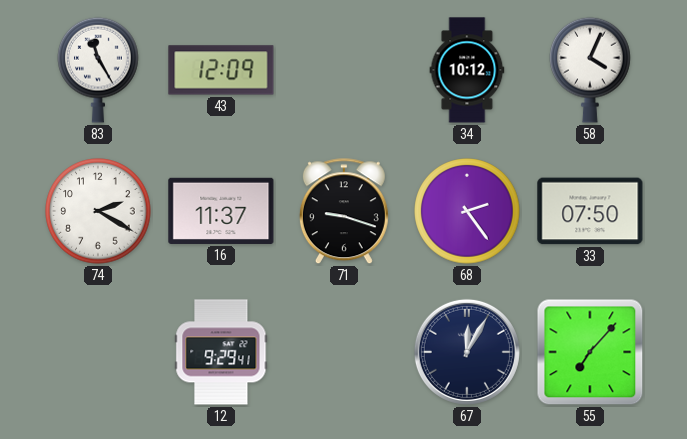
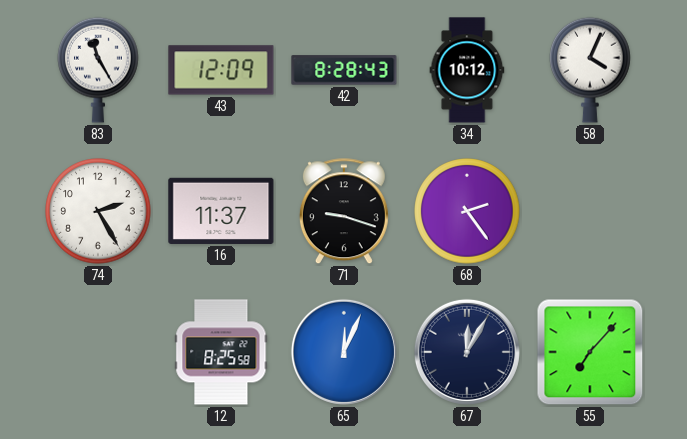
42: none -> 8:28 (344, 70)
74: 2:20 -> 2:25 (98, 211)
33: 07:50 -> none (590, 211)
12: 9:29 -> 8:25 (221, 352)
65: none -> 12:04 (344, 352)
